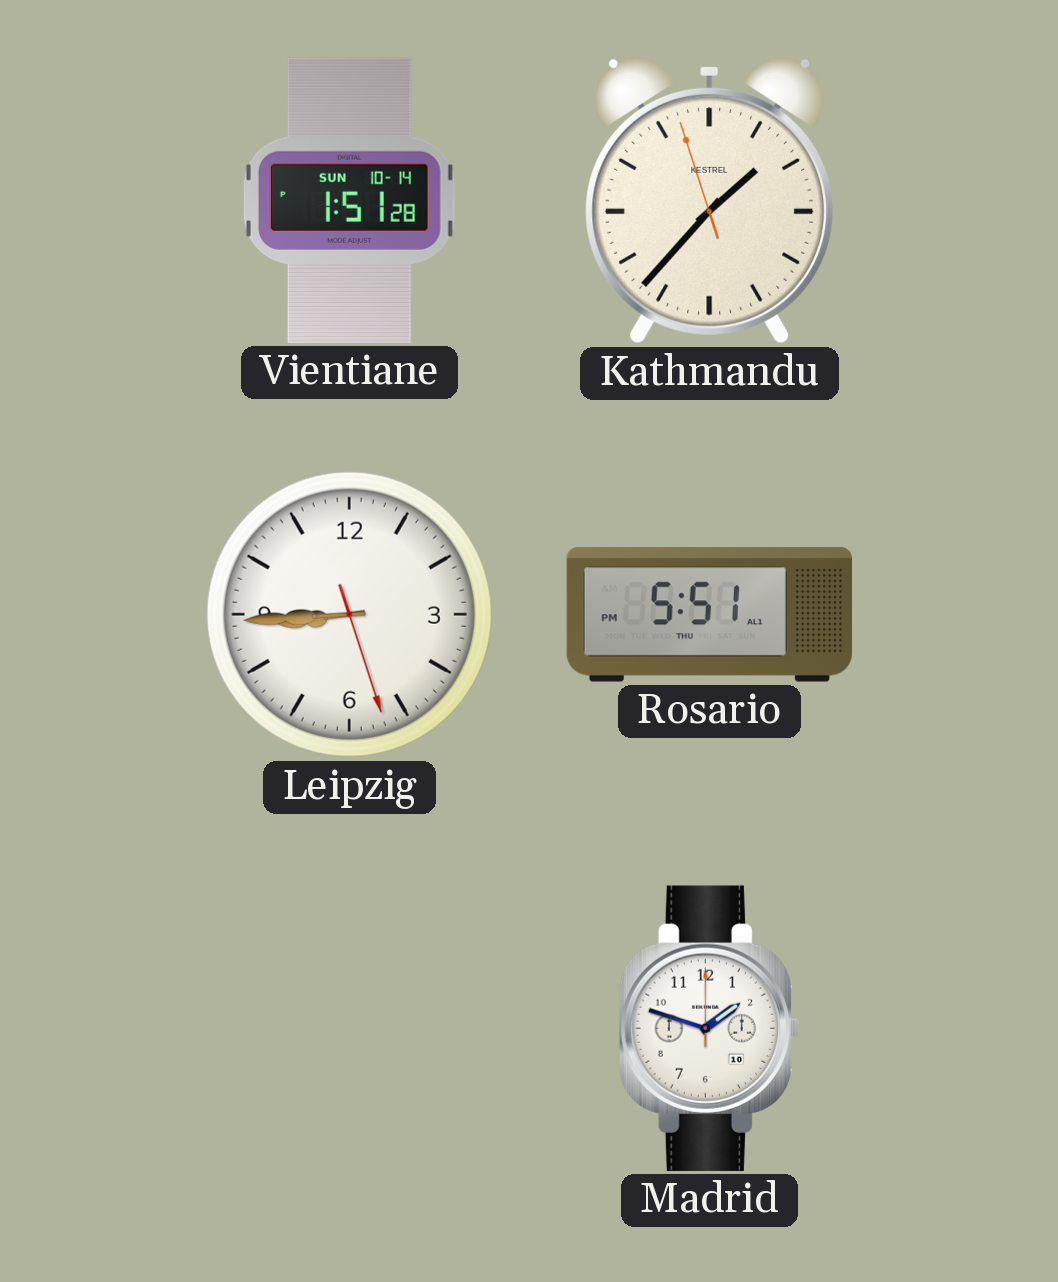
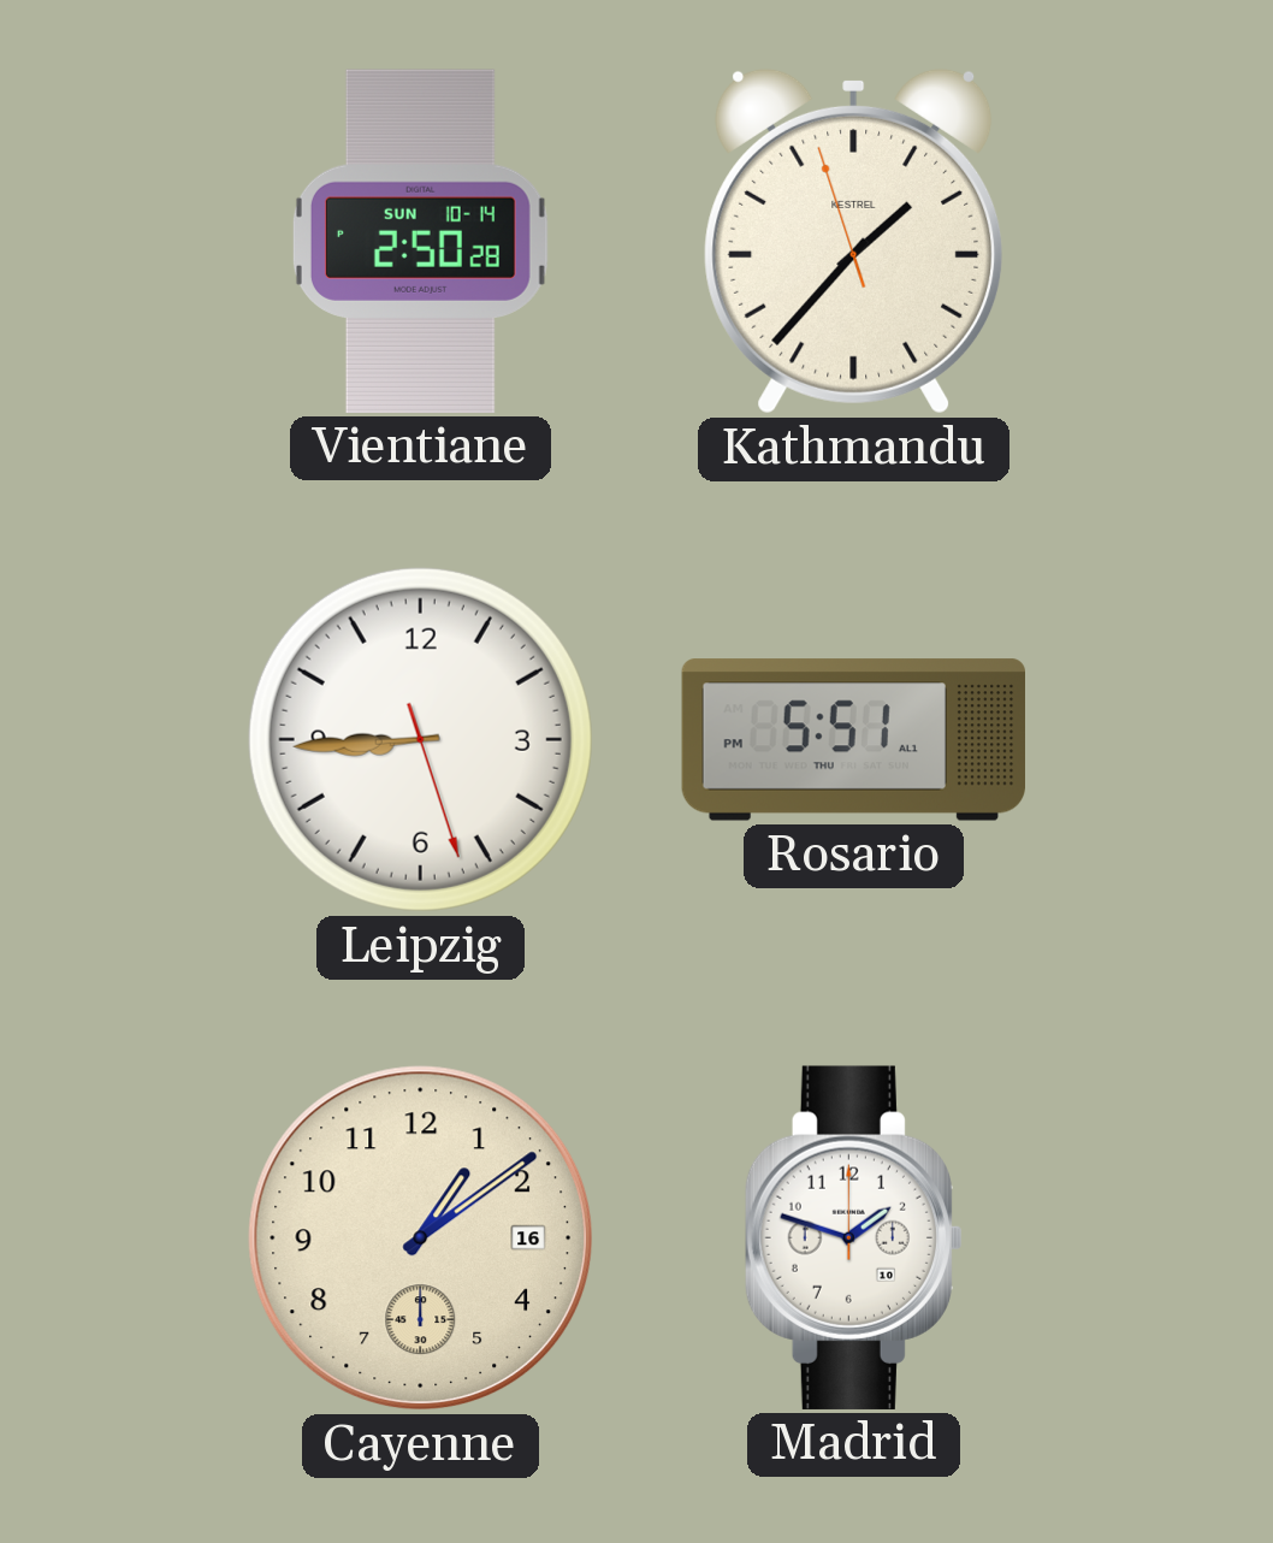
Vientiane: 1:51 -> 2:50 (420, 241)
Cayenne: none -> 1:09 (421, 1238)
